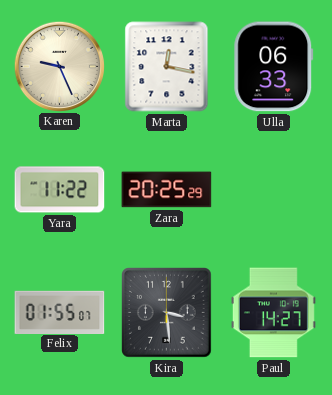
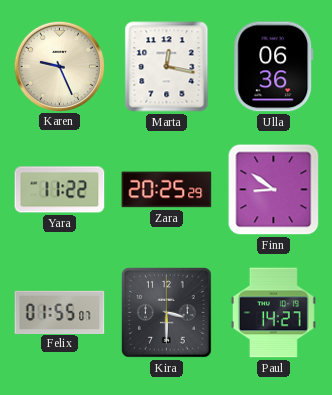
Ulla: 06:33 -> 06:36 (274, 67)
Finn: none -> 8:51 (274, 190)
Kira: 3:29 -> 3:30 (167, 313)
